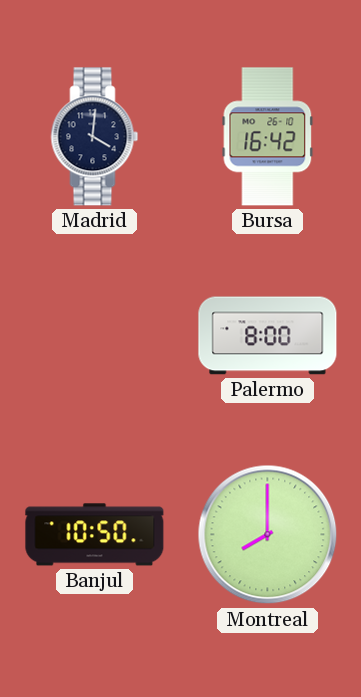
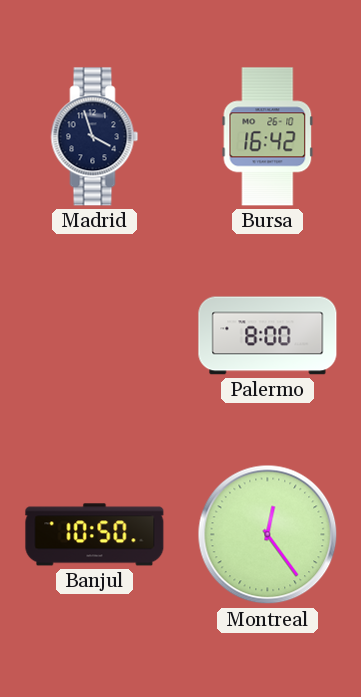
Madrid: 4:01 -> 3:57 (95, 137)
Montreal: 8:00 -> 12:24 (268, 535)
